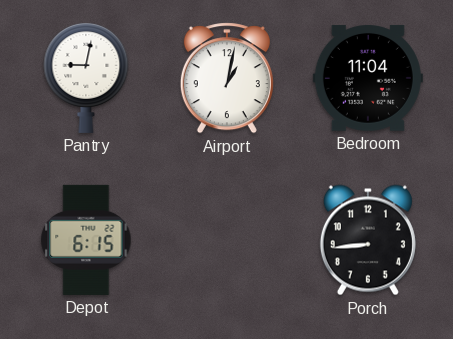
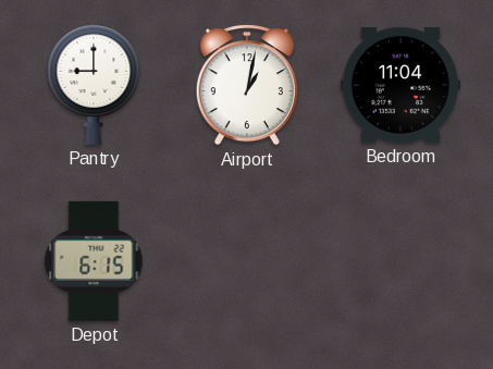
Pantry: 9:02 -> 9:00 (94, 85)
Porch: 8:44 -> none (368, 240)
